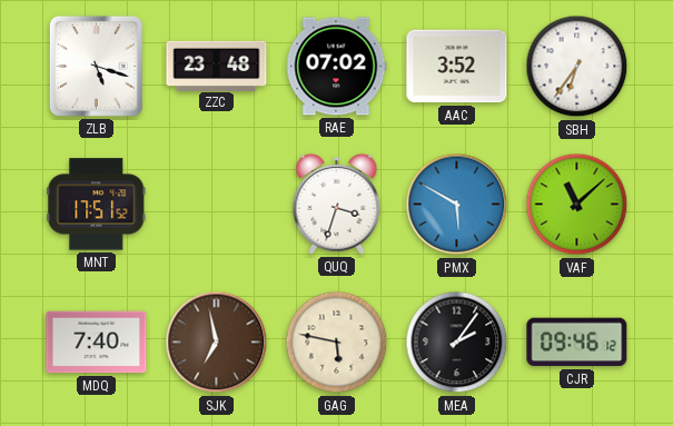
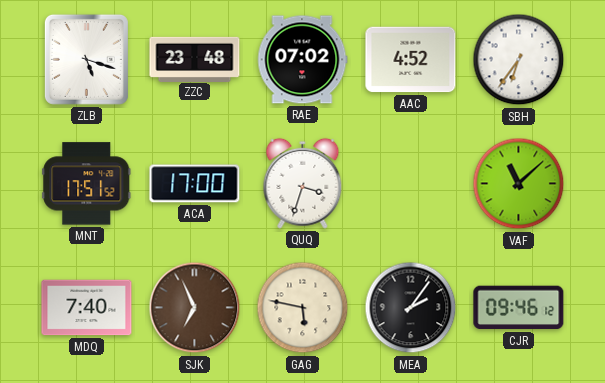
AAC: 3:52 -> 4:52 (411, 60)
ACA: none -> 17:00 (195, 184)
PMX: 5:50 -> none (457, 205)
SJK: 6:58 -> 6:56 (195, 308)
